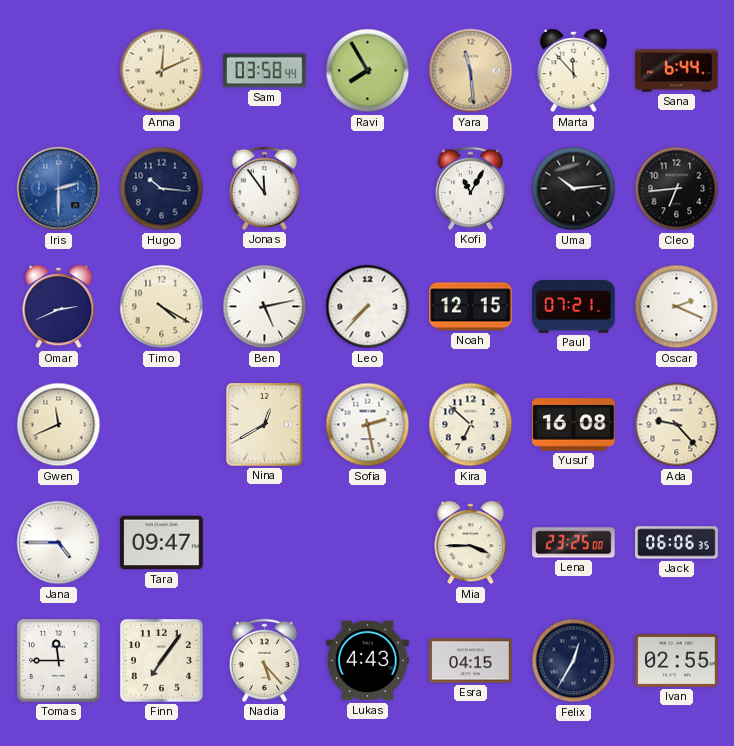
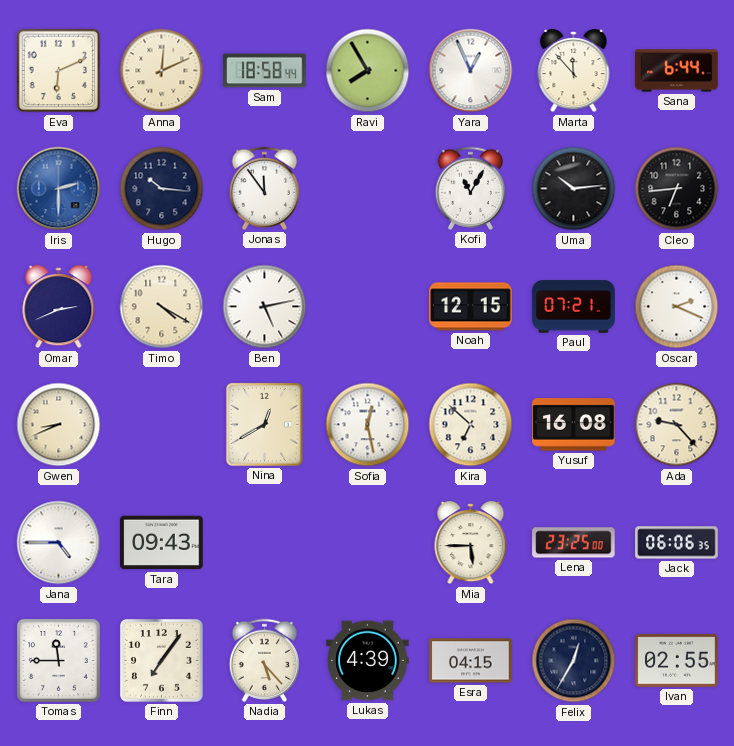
Eva: none -> 6:11 (59, 71)
Sam: 03:58 -> 18:58 (265, 71)
Yara: 11:29 -> 12:56 (471, 71)
Yara dial: champagne -> white (471, 71)
Leo: 7:37 -> none (368, 307)
Gwen: 11:41 -> 8:41 (59, 425)
Sofia: 2:28 -> 12:28 (368, 425)
Tara: 09:47 -> 09:43 (162, 543)
Mia: 3:45 -> 5:45 (471, 543)
Lukas: 4:43 -> 4:39 (368, 661)
